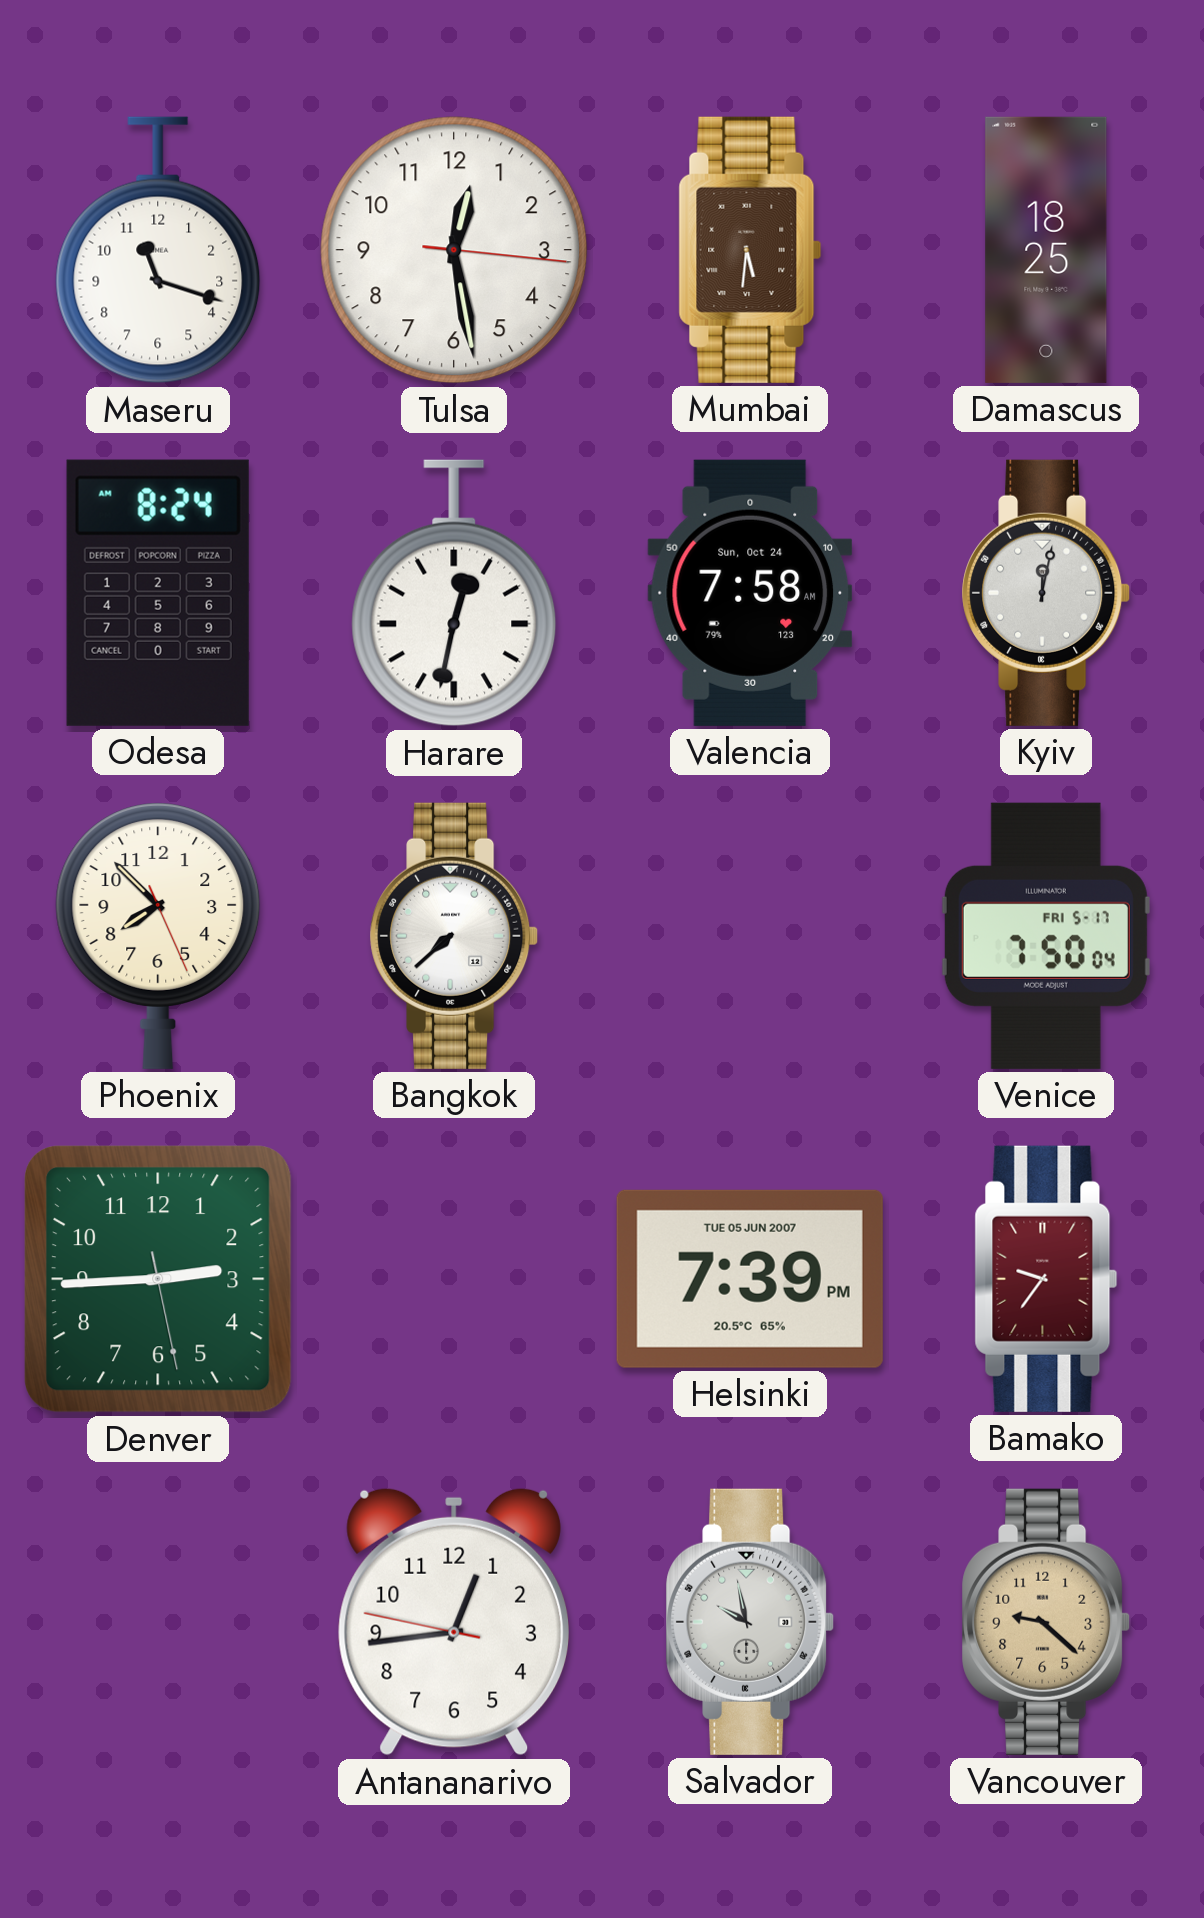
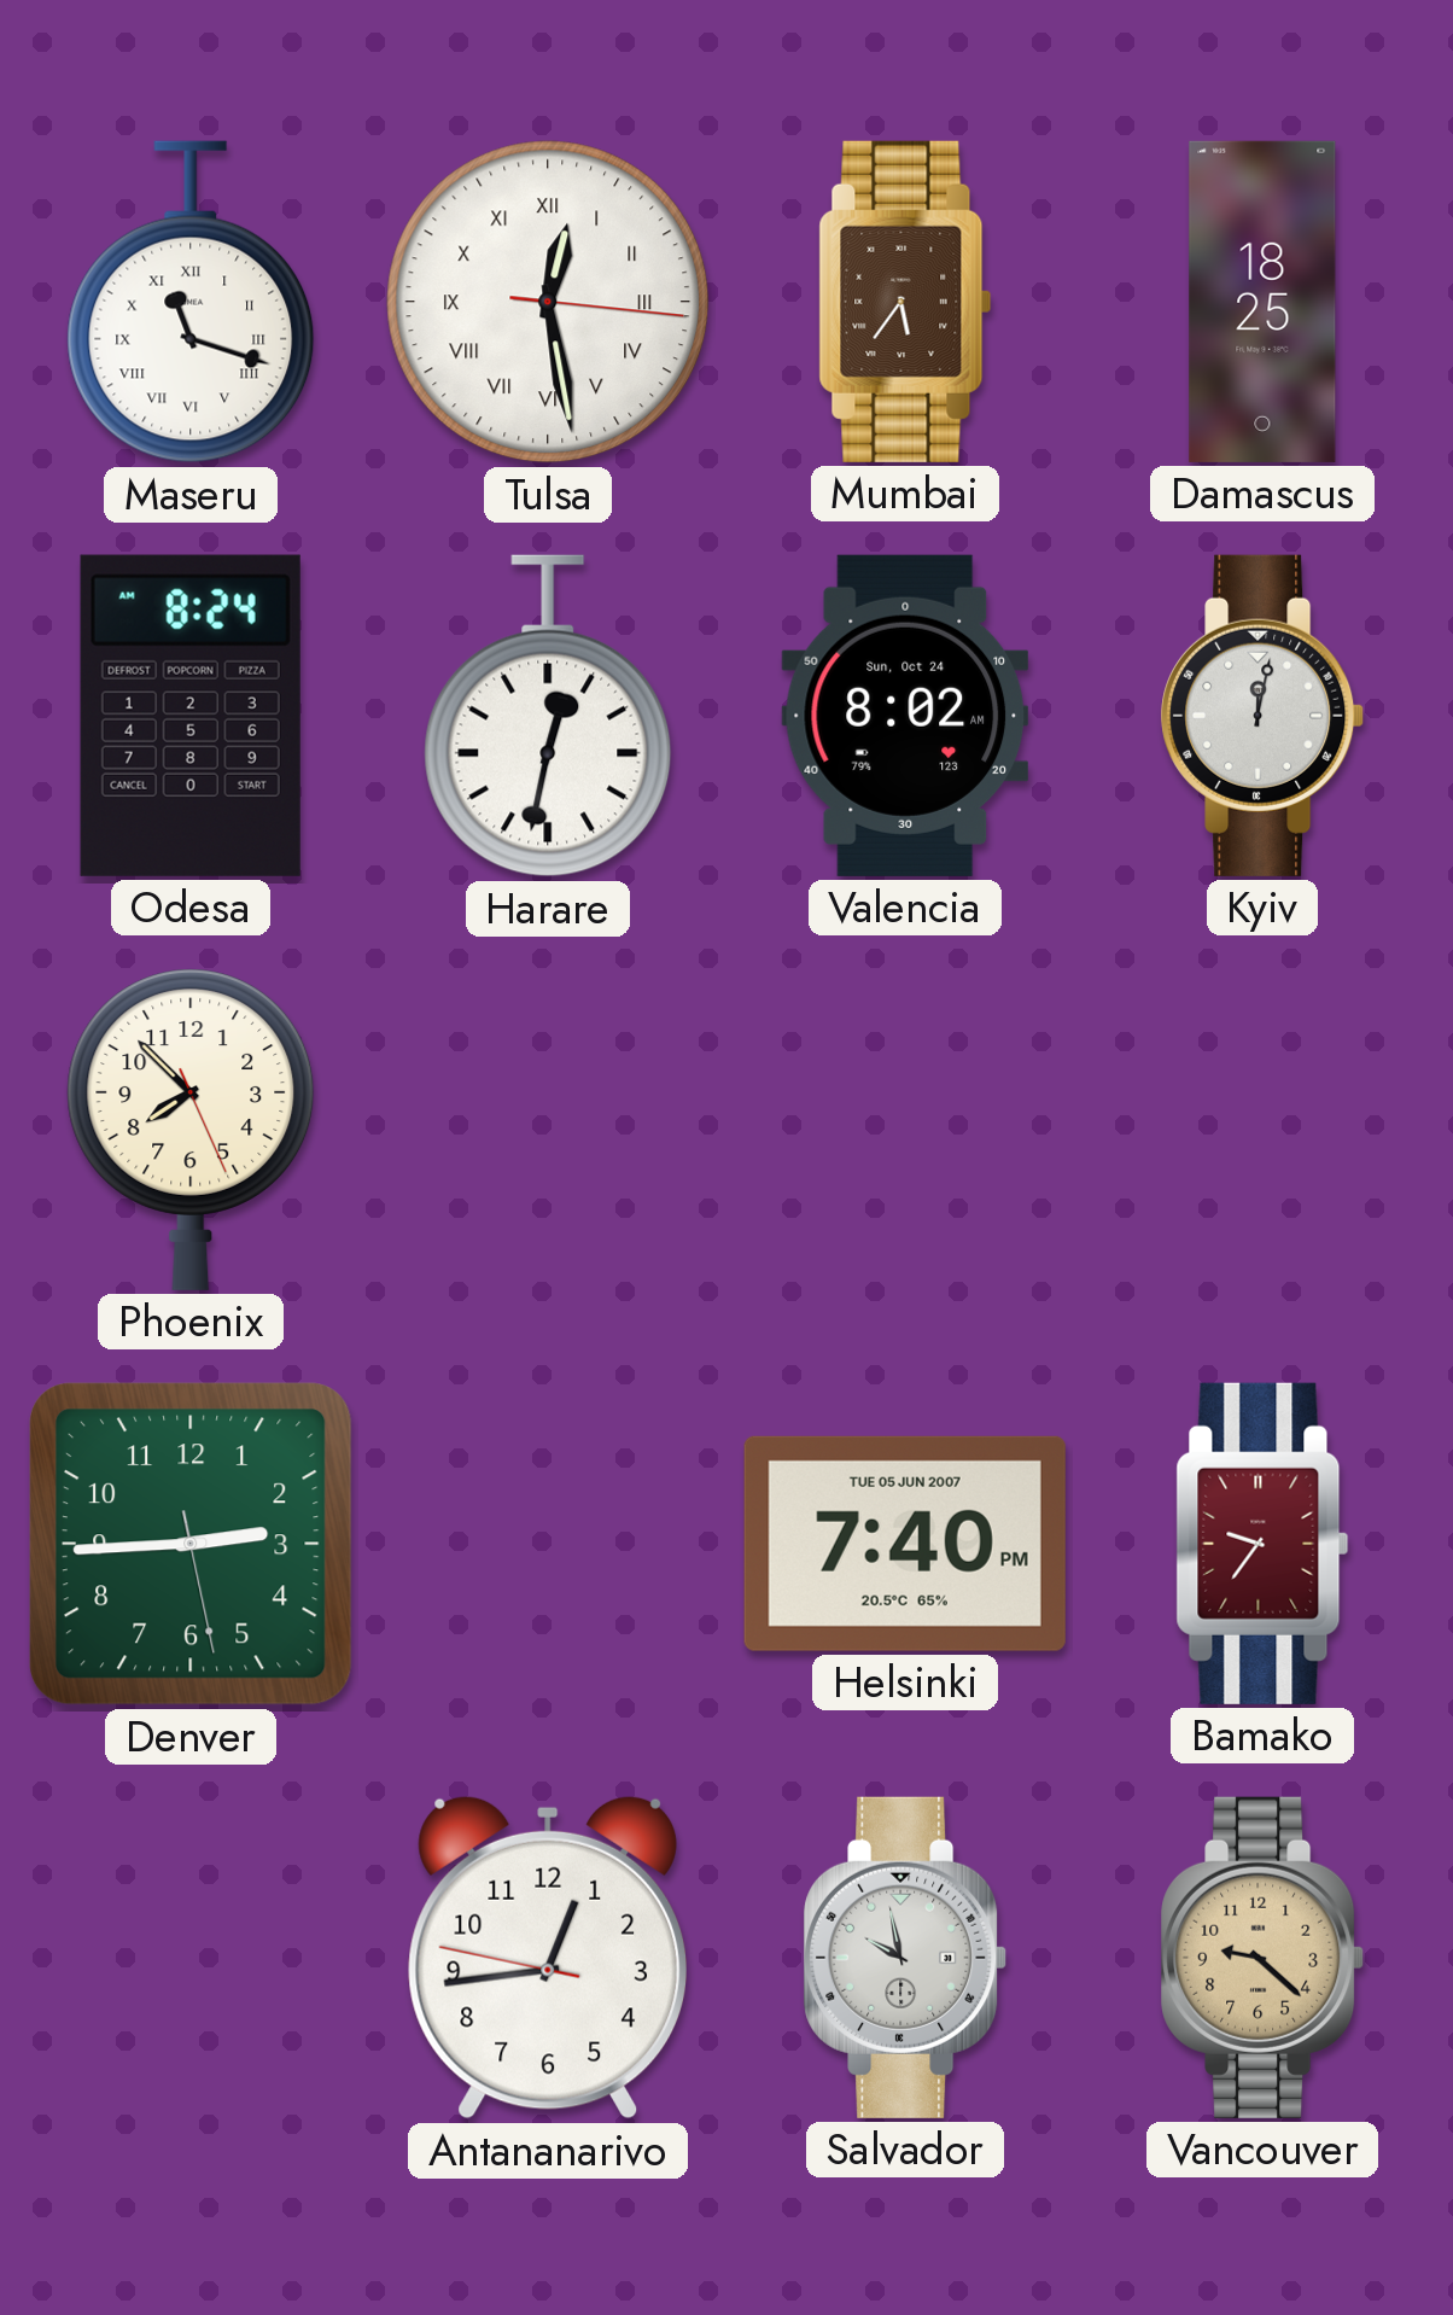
Maseru numerals: Arabic -> Roman (191, 302)
Tulsa numerals: Arabic -> Roman (548, 302)
Mumbai: 5:31 -> 5:36 (905, 302)
Valencia: 7:58 -> 8:02 (905, 716)
Bangkok: 7:38 -> none (454, 936)
Venice: 7:50 -> none (1046, 936)
Helsinki: 7:39 -> 7:40 (905, 1544)
